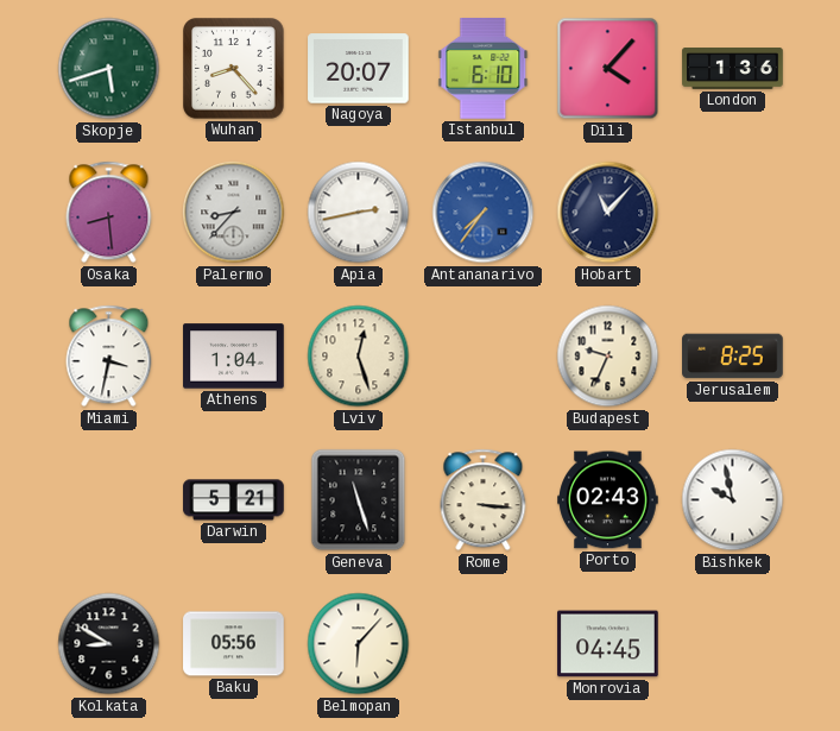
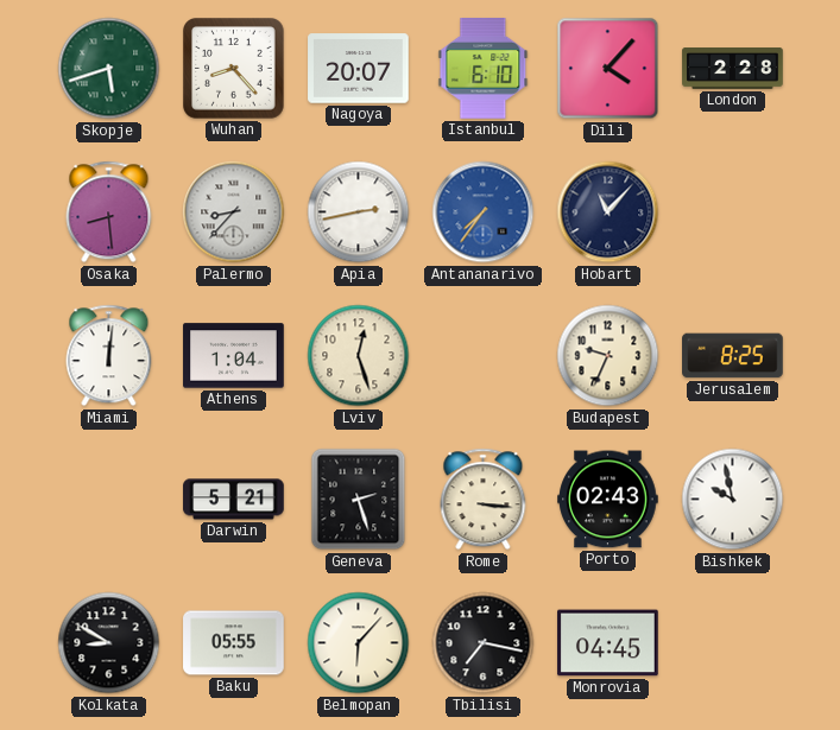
London: 1:36 -> 2:28 (733, 69)
Miami: 3:32 -> 12:01 (109, 356)
Geneva: 11:27 -> 2:27 (359, 500)
Baku: 05:56 -> 05:55 (234, 643)
Tbilisi: none -> 7:17 (484, 643)
